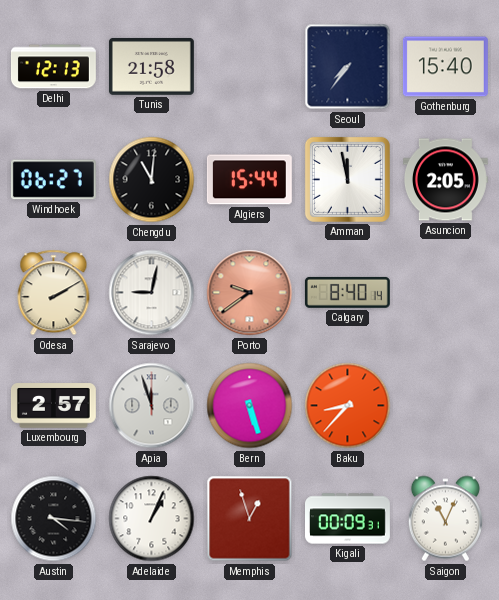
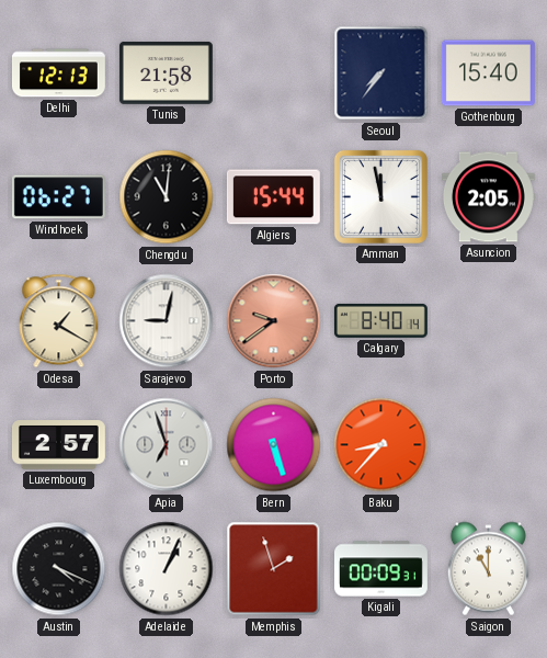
Odesa: 2:10 -> 1:20 (59, 321)
Apia: 11:57 -> 6:57 (167, 445)
Austin: 4:16 -> 4:19 (59, 569)
Memphis: 12:57 -> 1:57 (274, 569)
Saigon: 11:04 -> 11:00 (488, 569)
